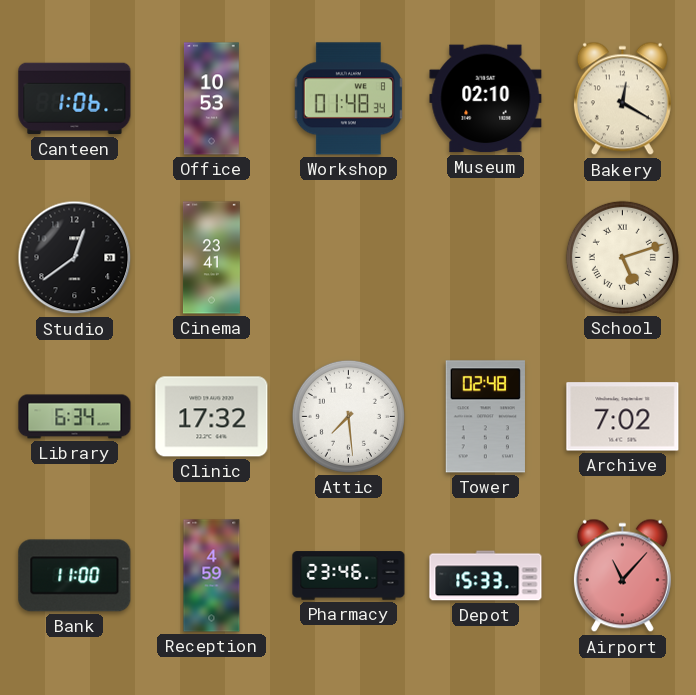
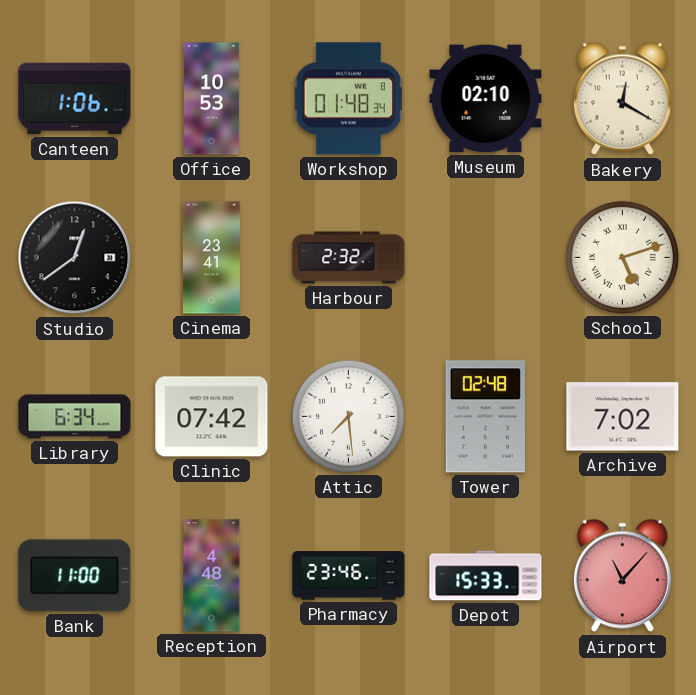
Harbour: none -> 2:32 (349, 258)
Clinic: 17:32 -> 07:42 (212, 417)
Reception: 4:59 -> 4:48 (212, 576)
